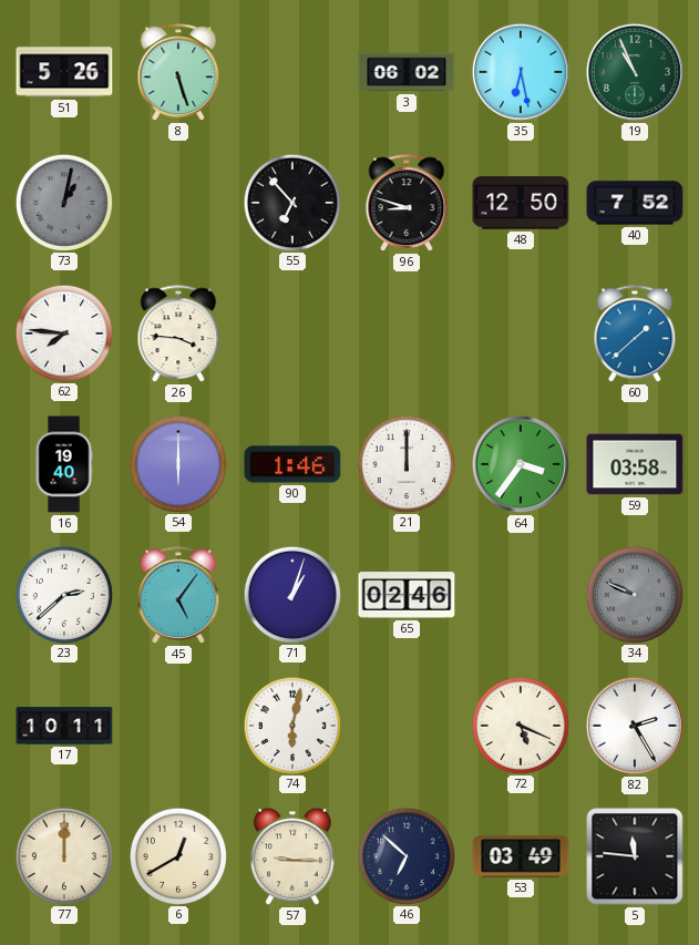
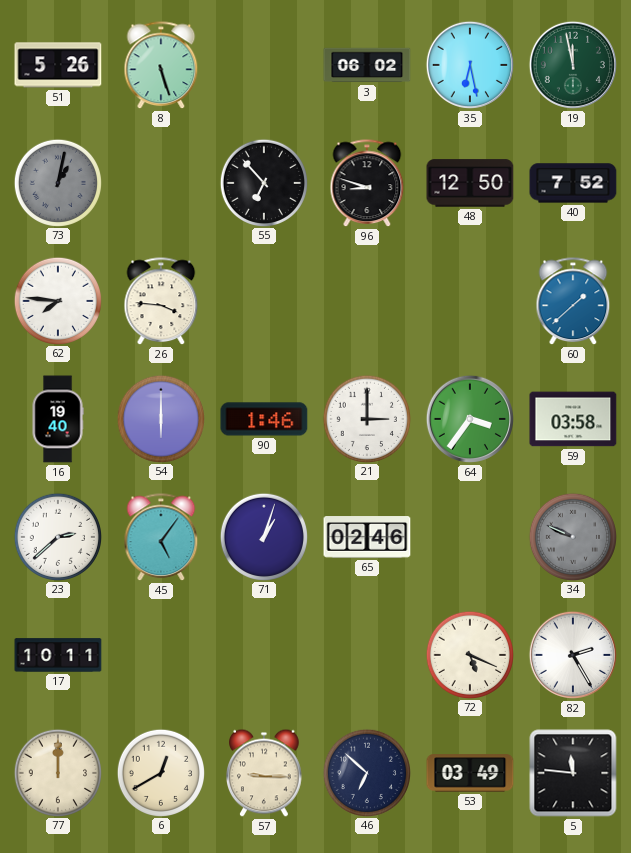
19: 10:56 -> 11:58 (573, 65)
21: 12:00 -> 3:00 (366, 418)
74: 6:02 -> none (291, 725)
